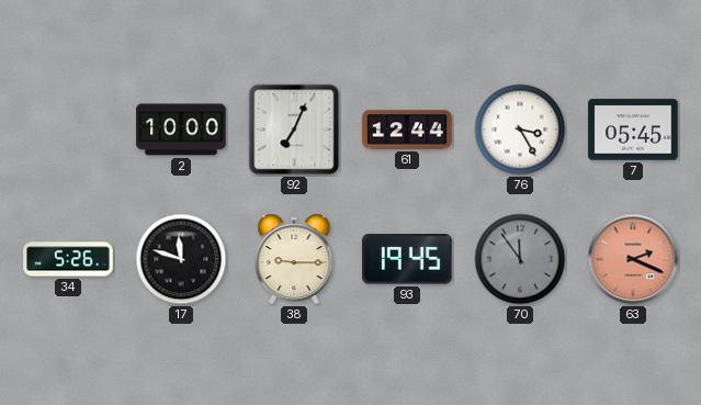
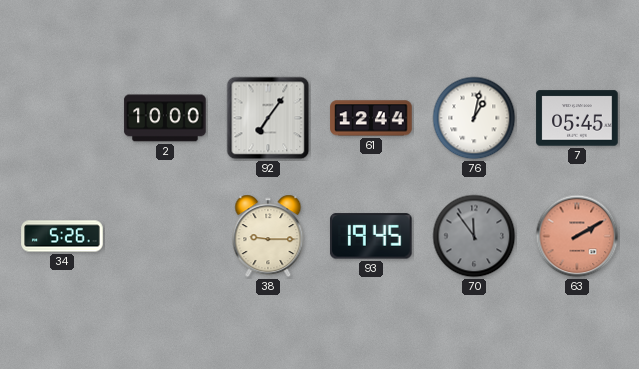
92: 7:04 -> 7:06 (268, 118)
76: 3:25 -> 1:02 (474, 118)
17: 11:48 -> none (181, 259)
63: 2:19 -> 2:10 (577, 236)
